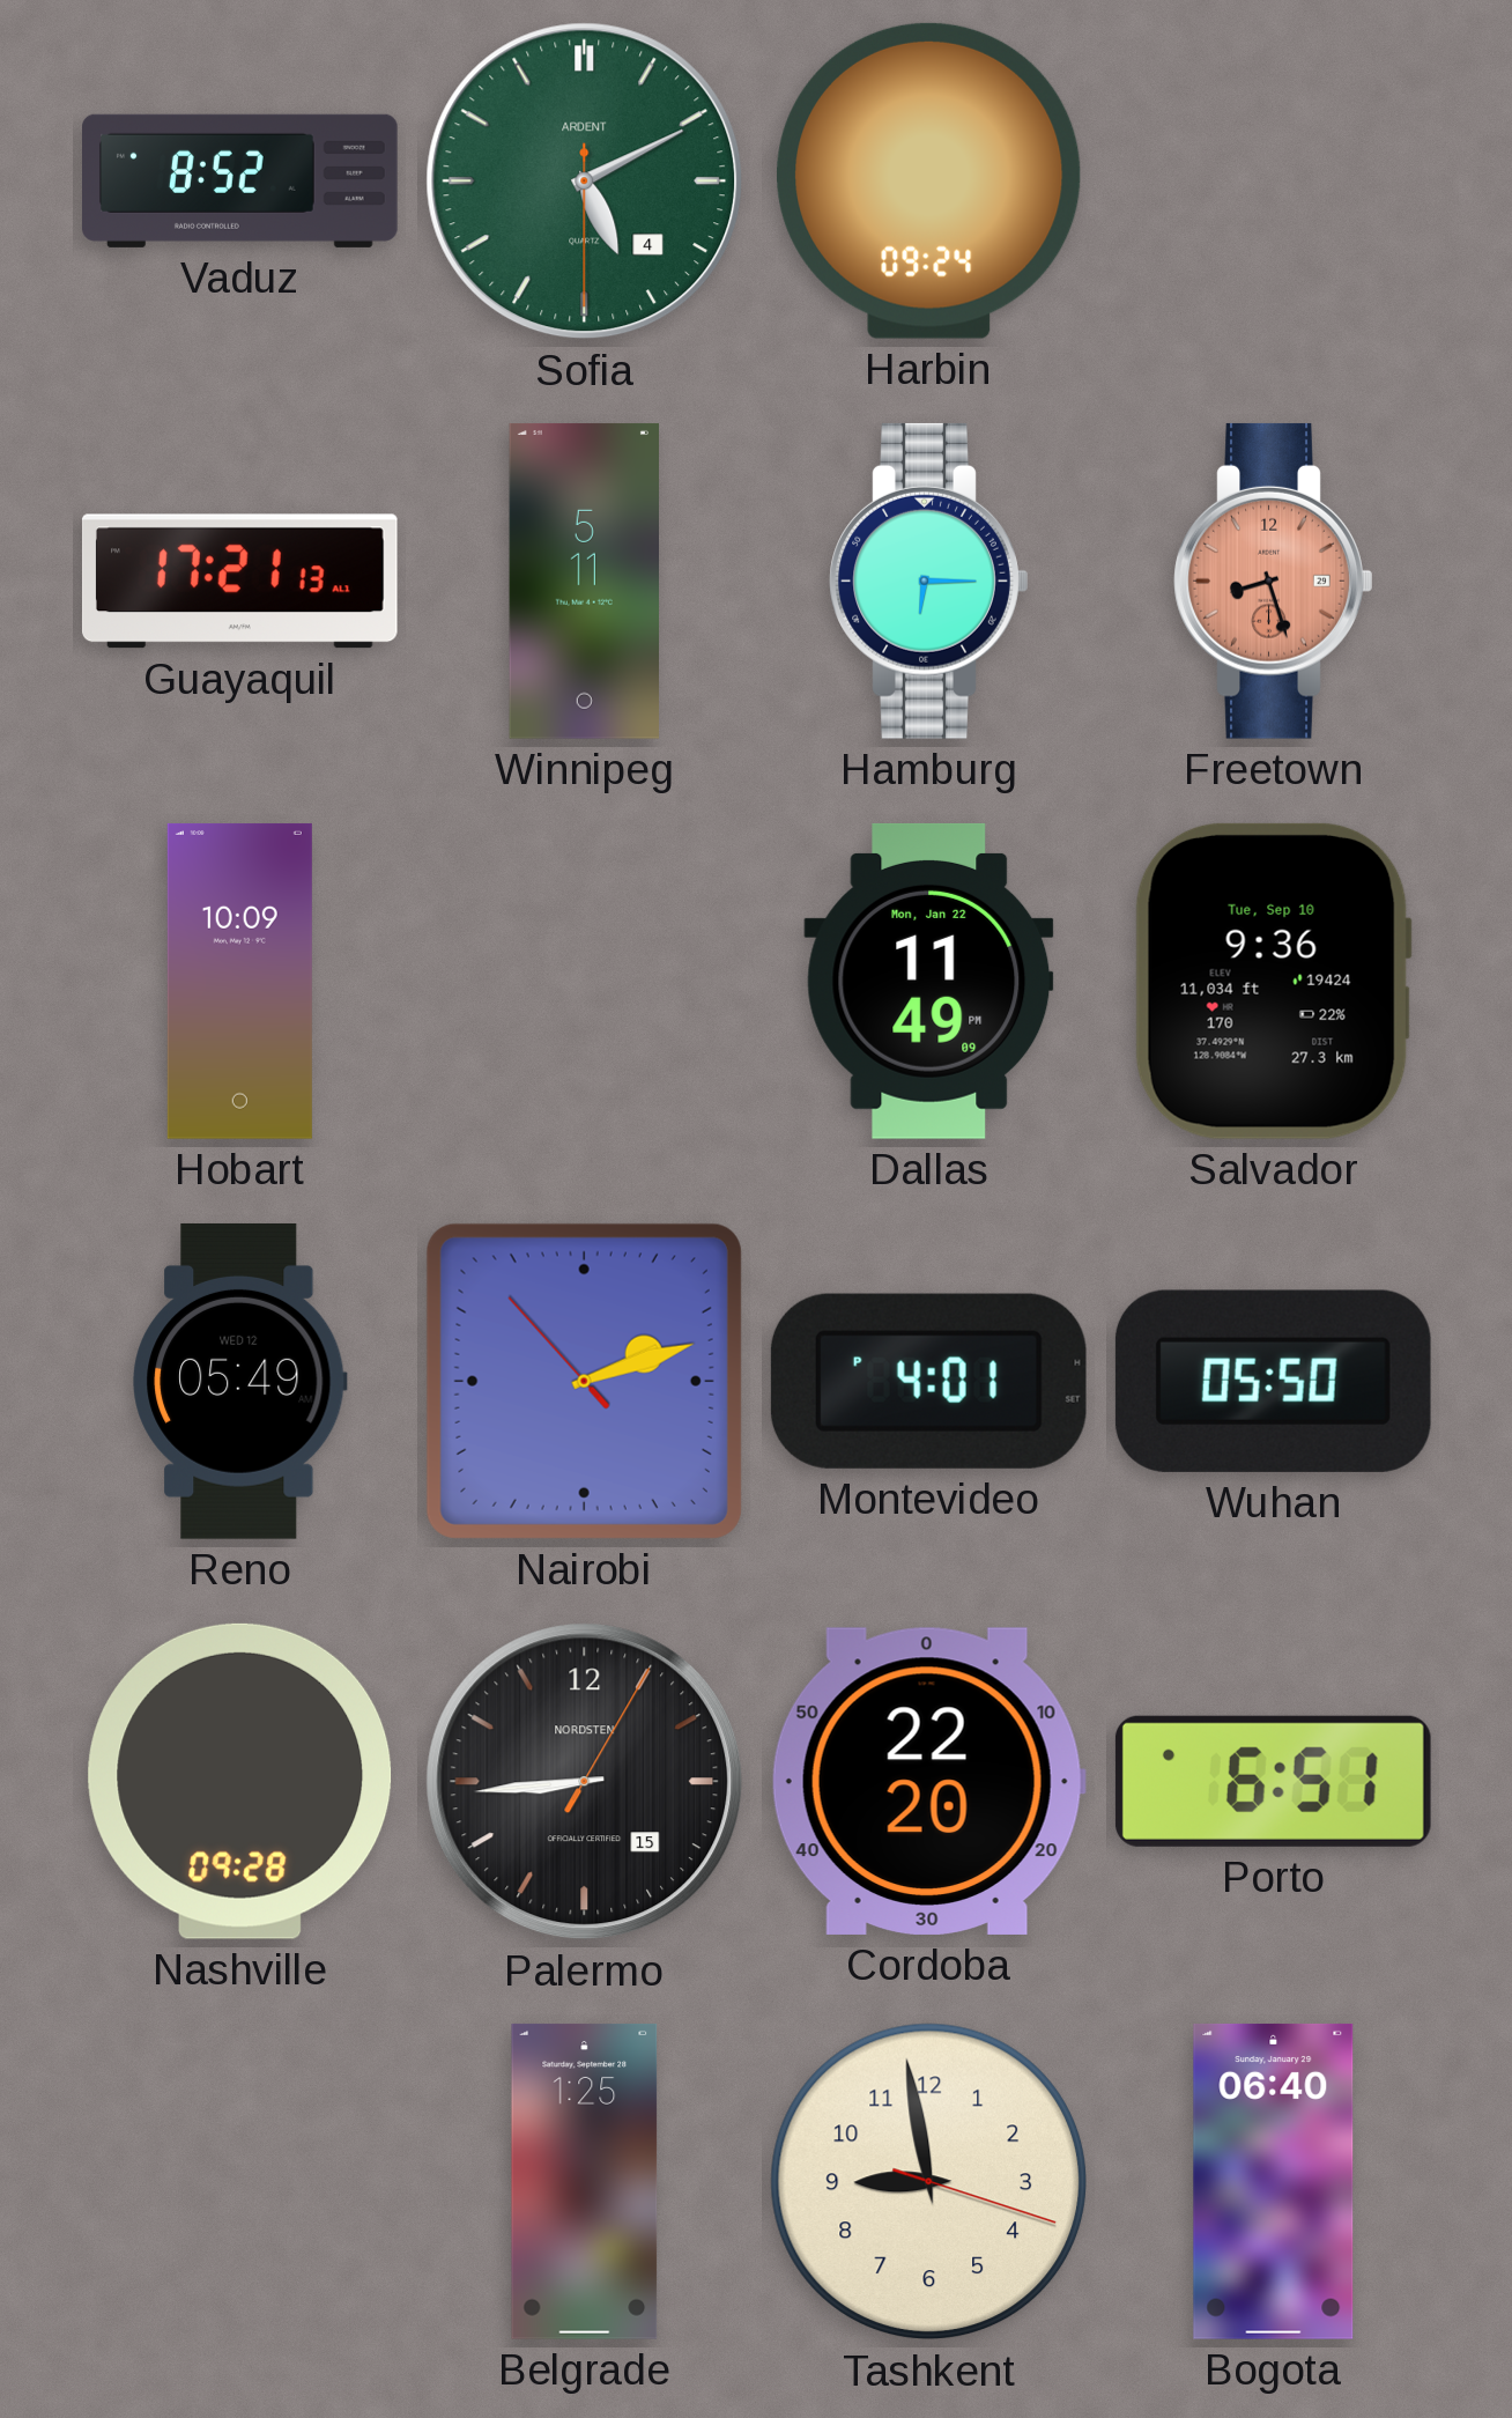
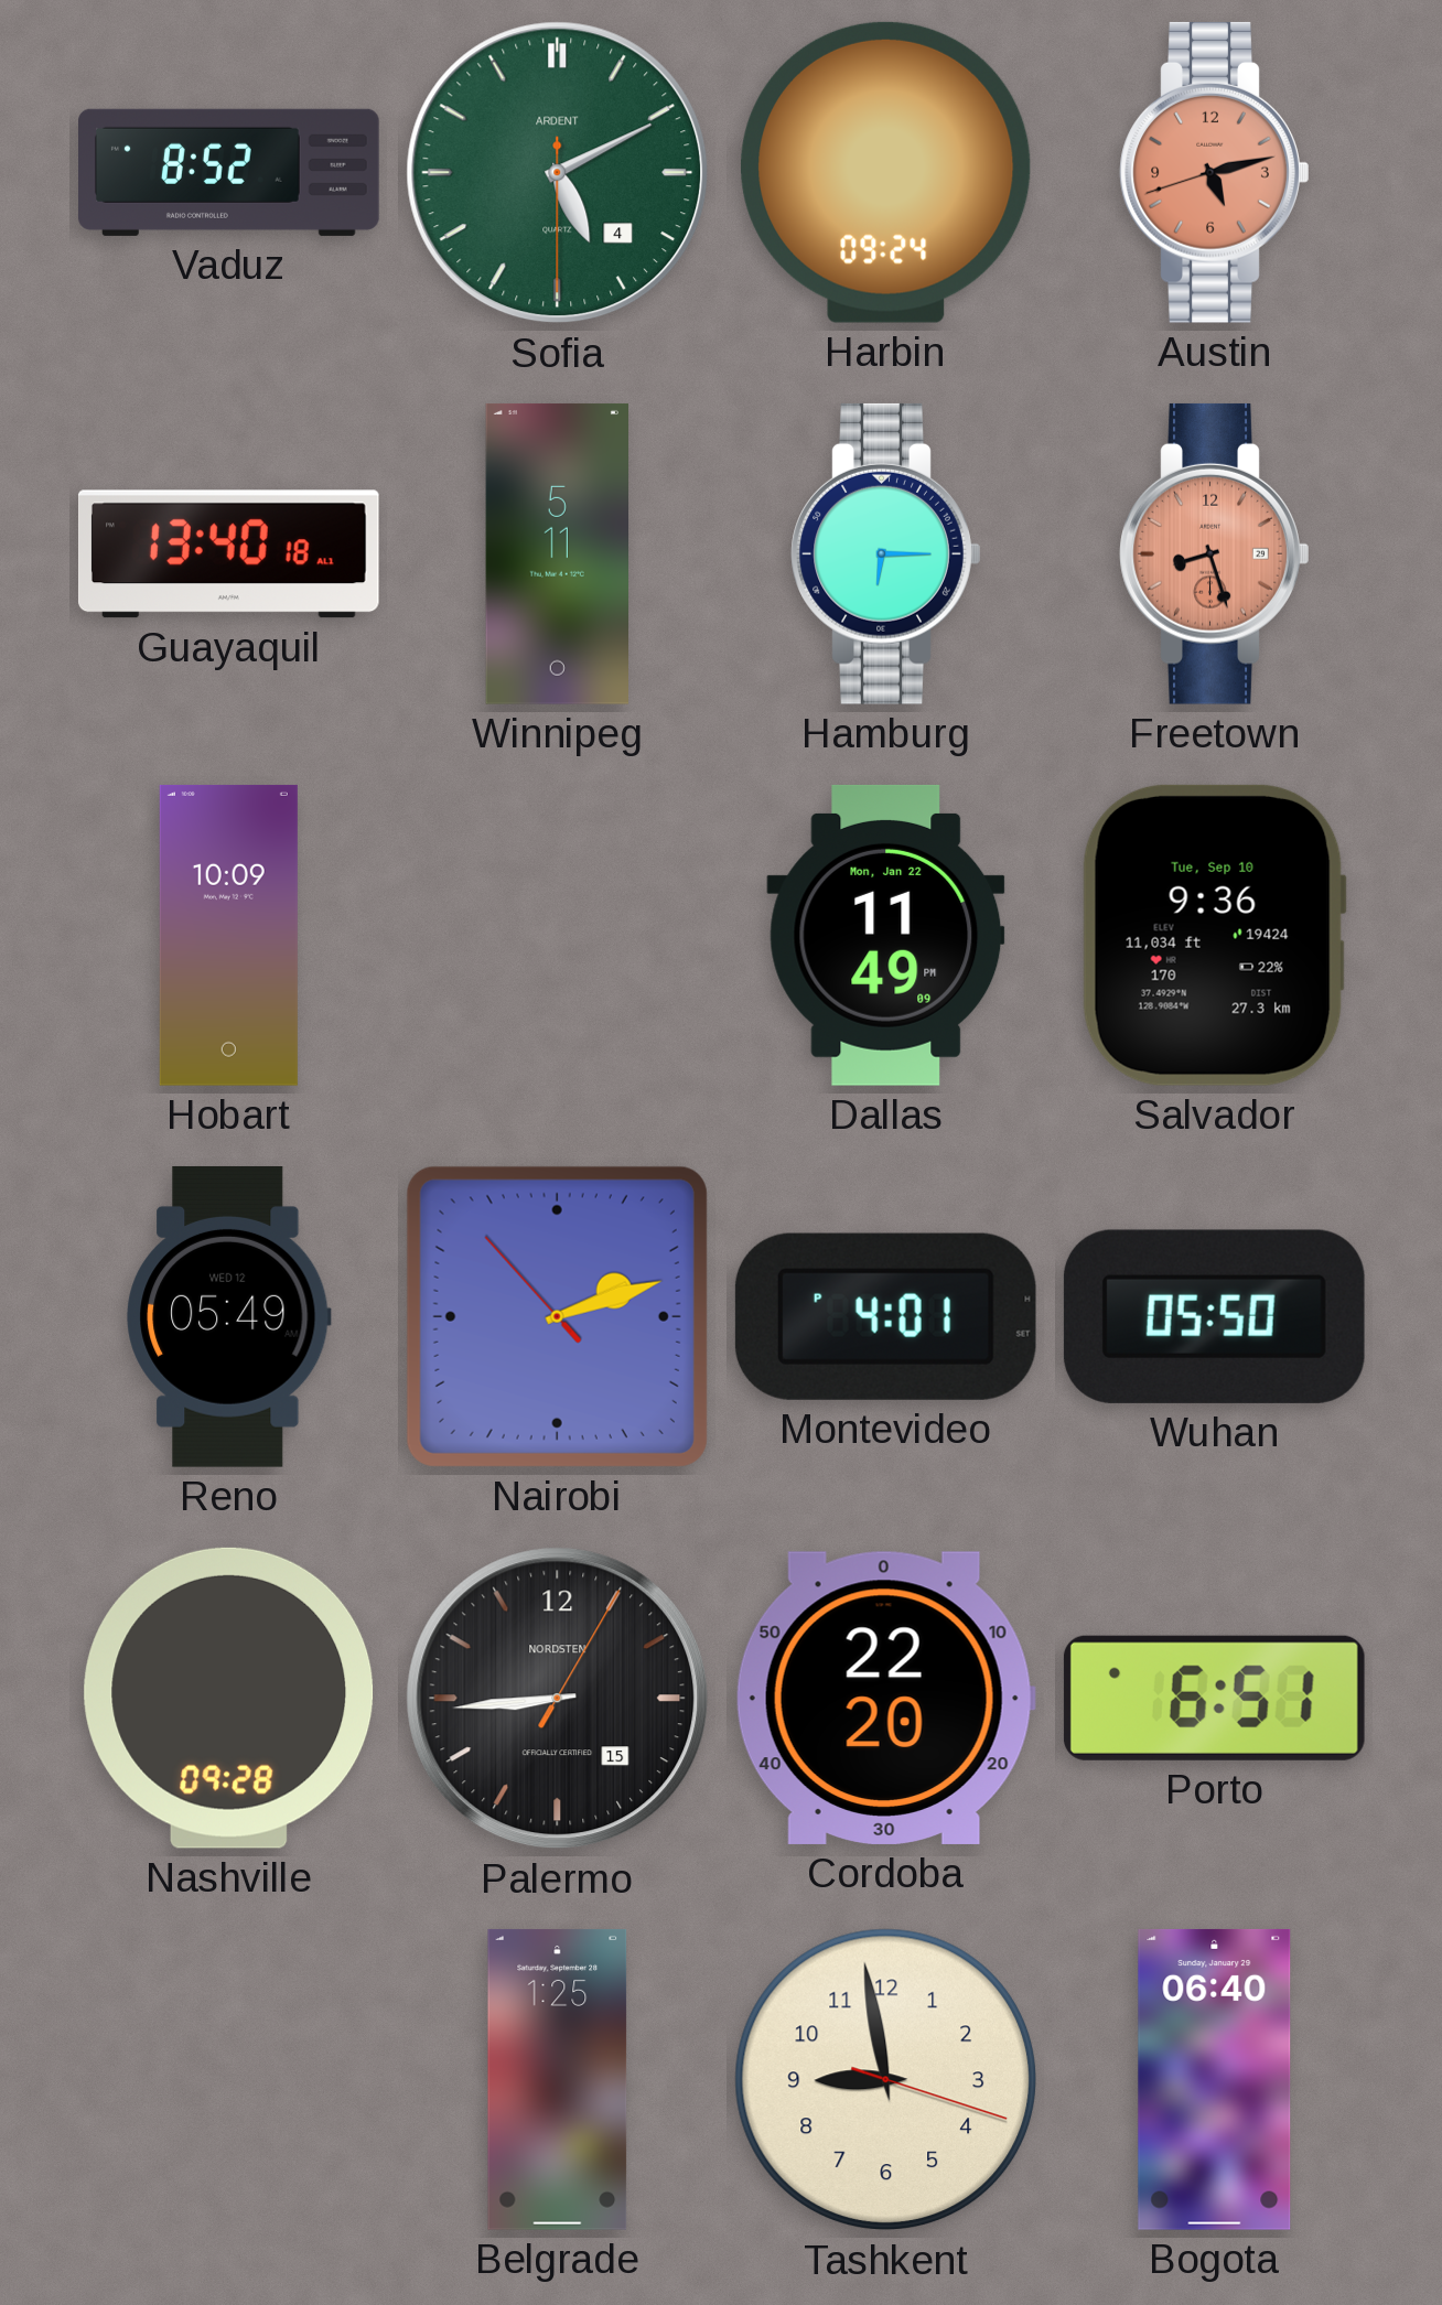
Austin: none -> 5:12 (1215, 172)
Guayaquil: 17:21 -> 13:40 (228, 554)
